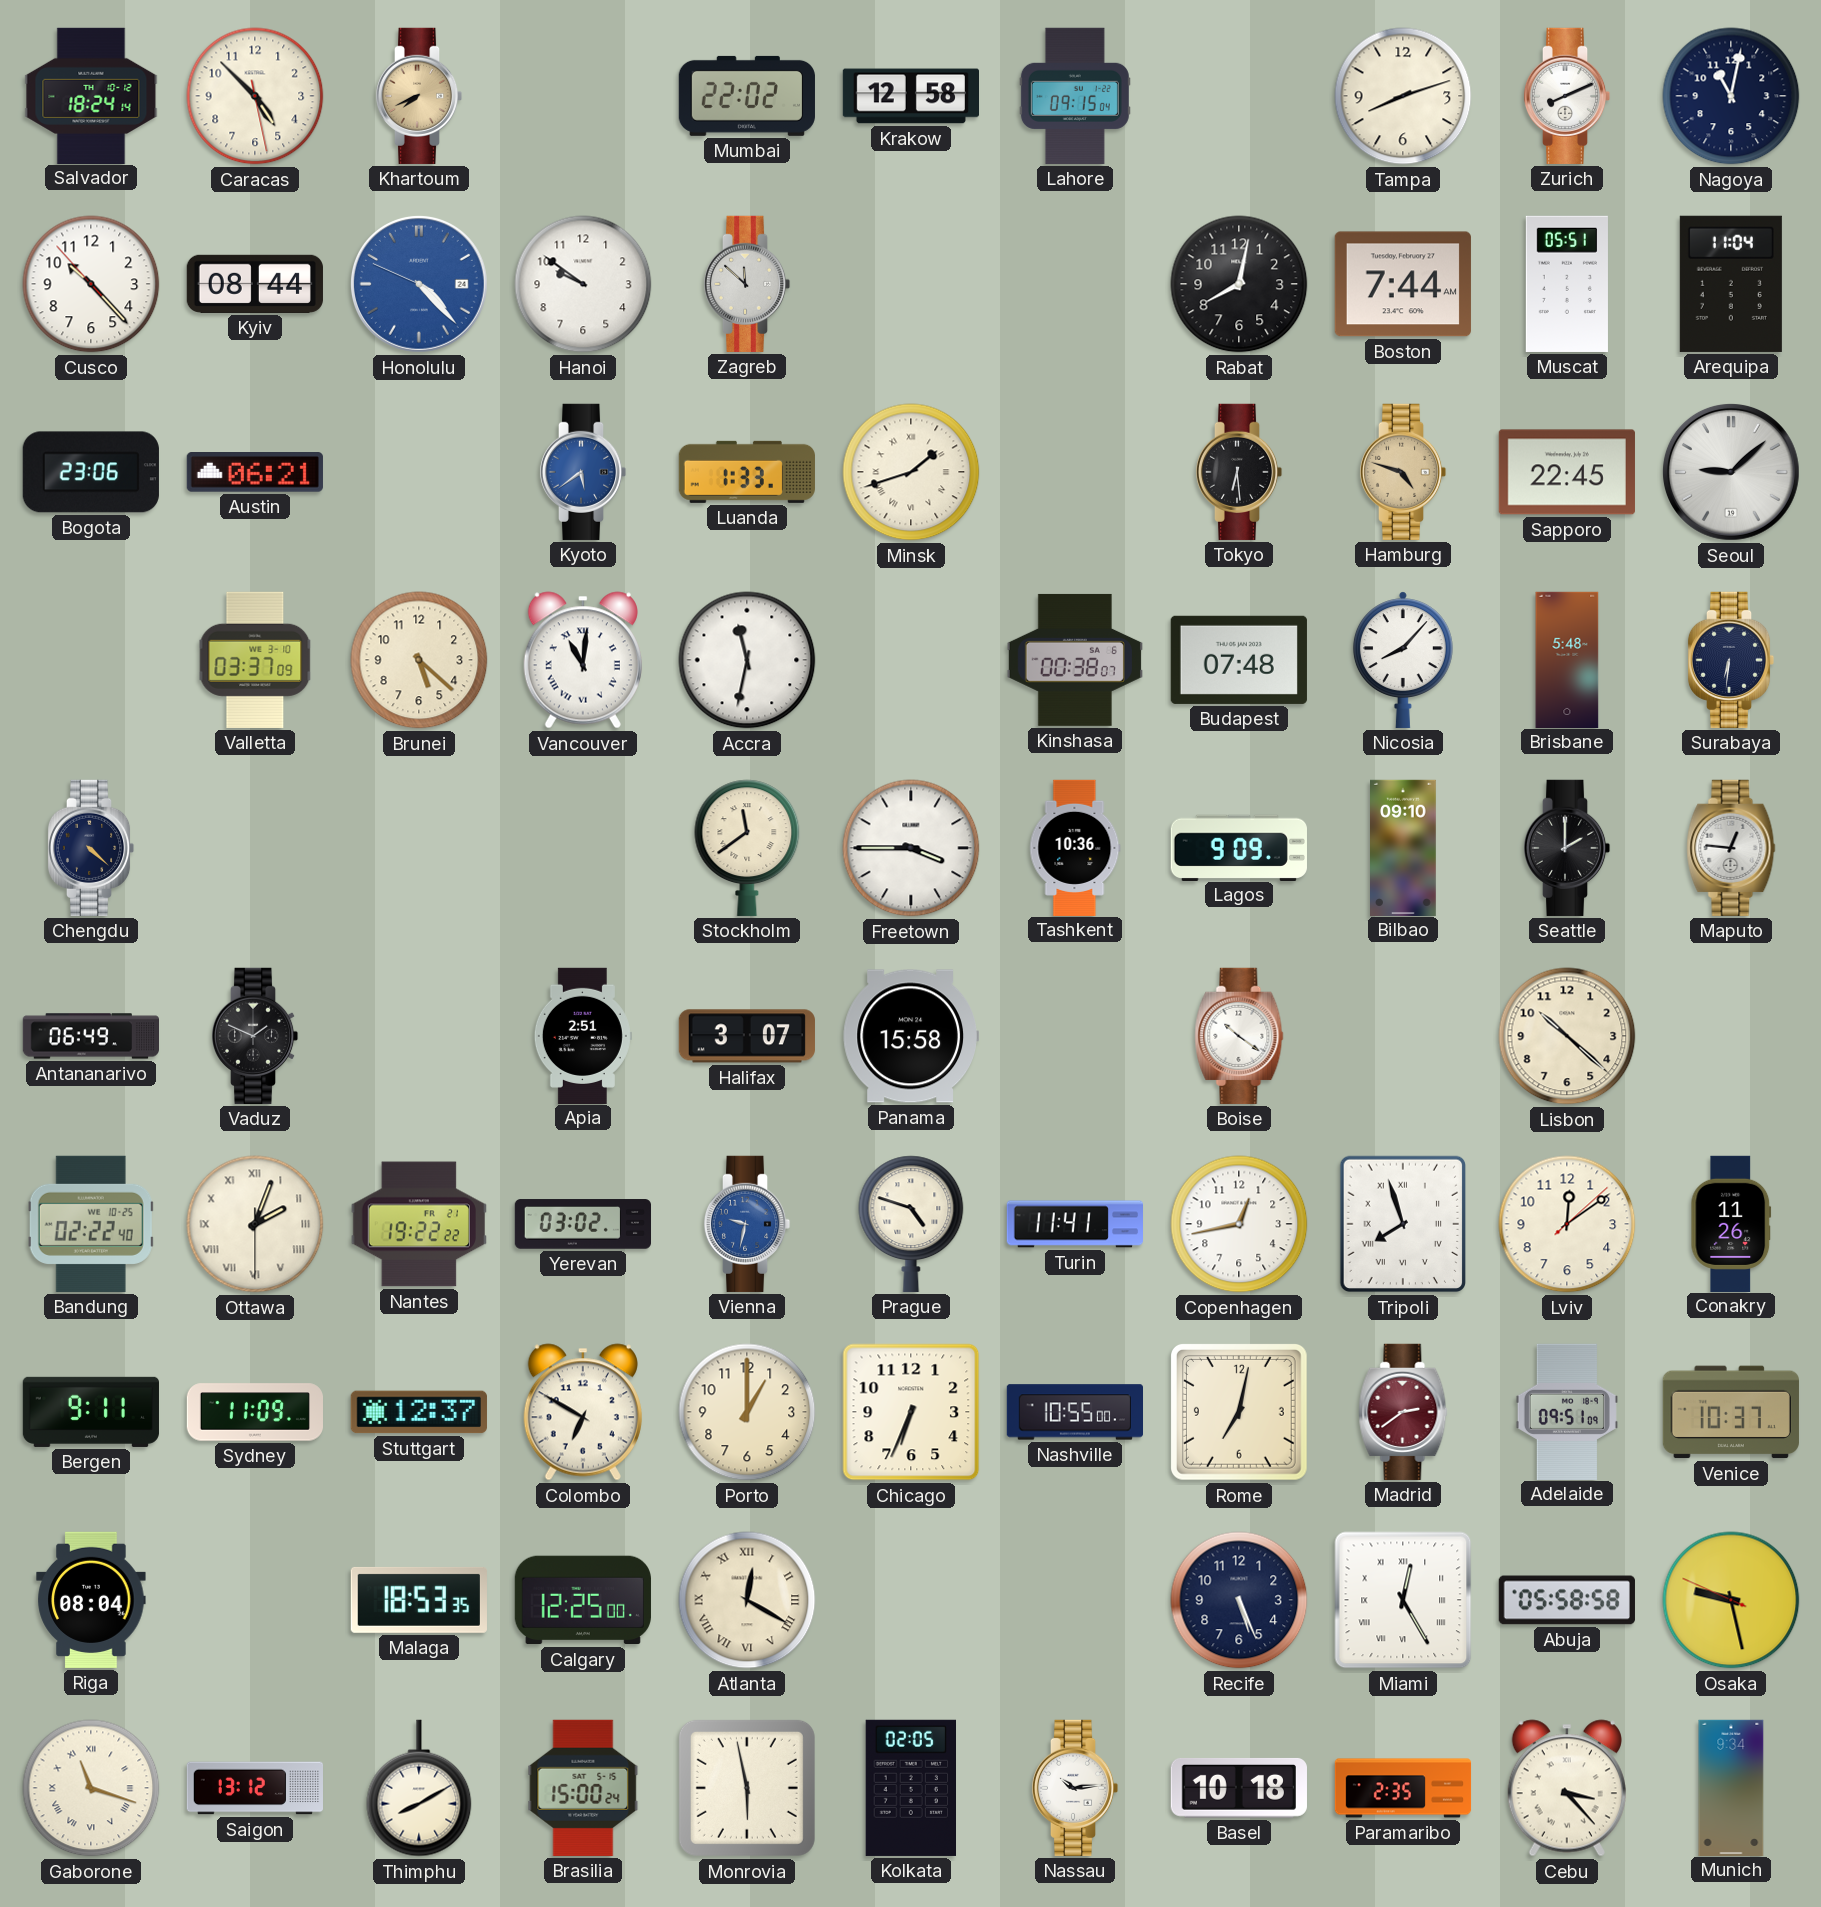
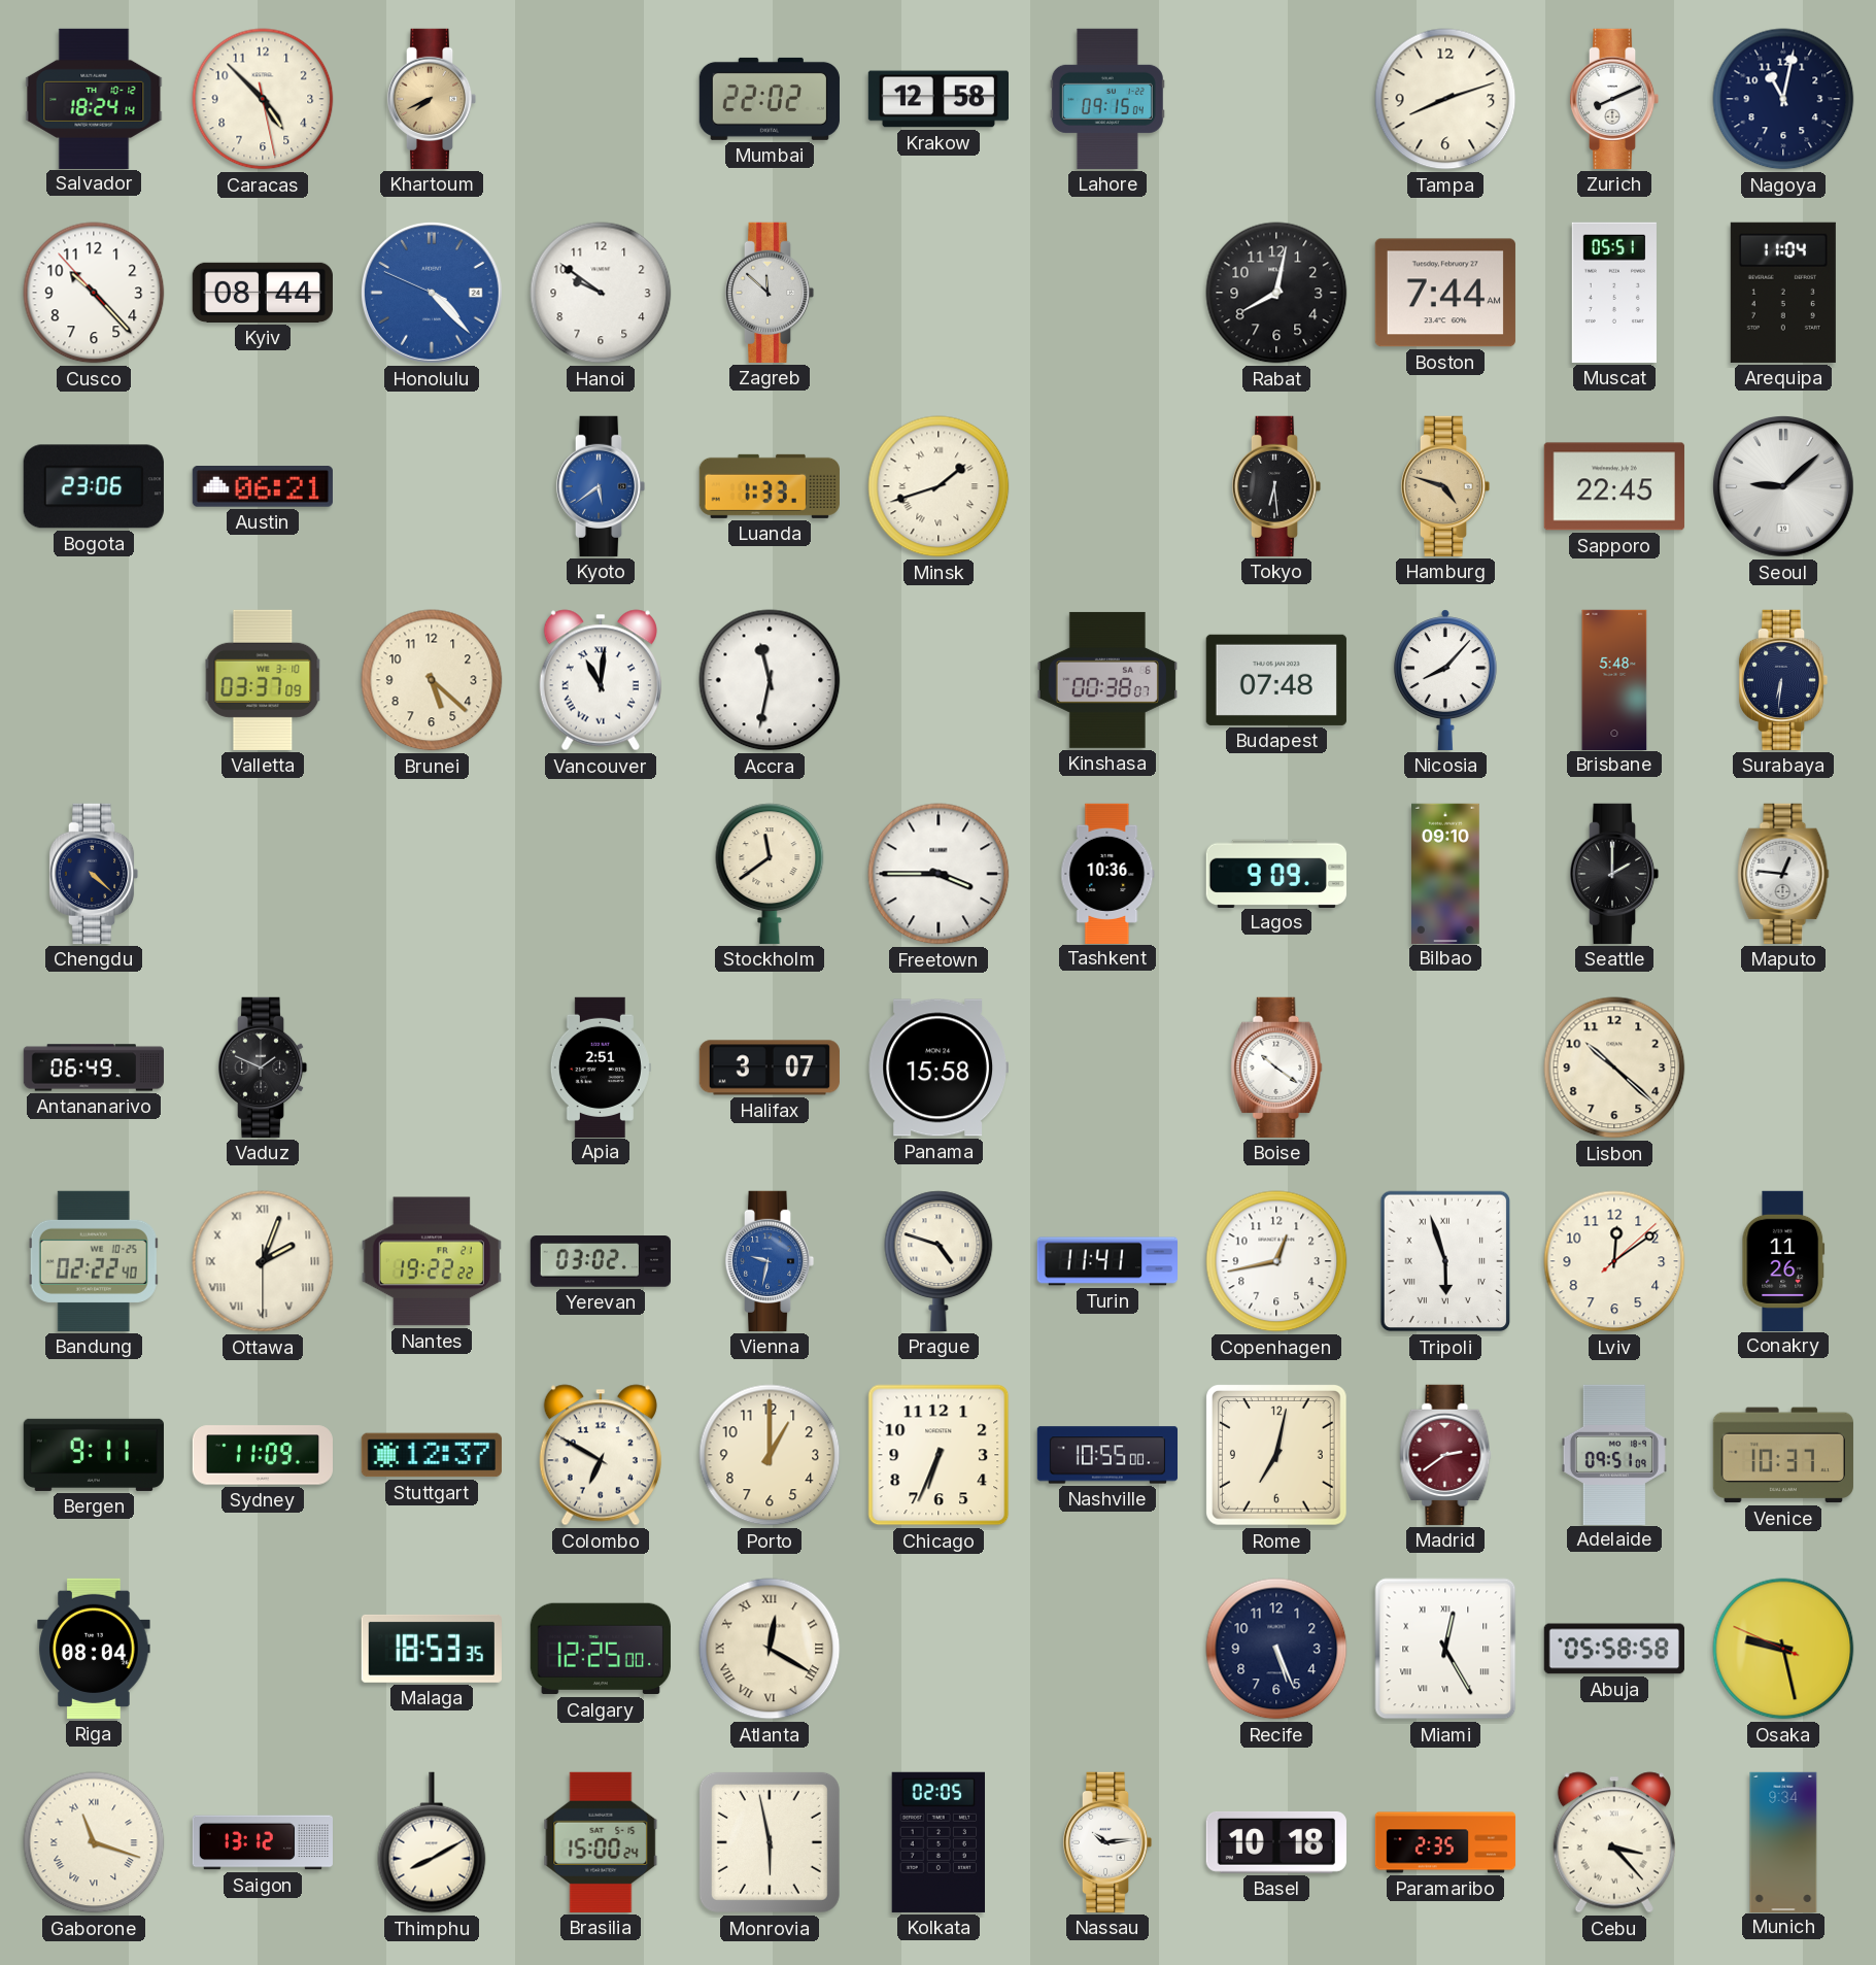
Tripoli: 7:57 -> 5:57 (1444, 1261)
